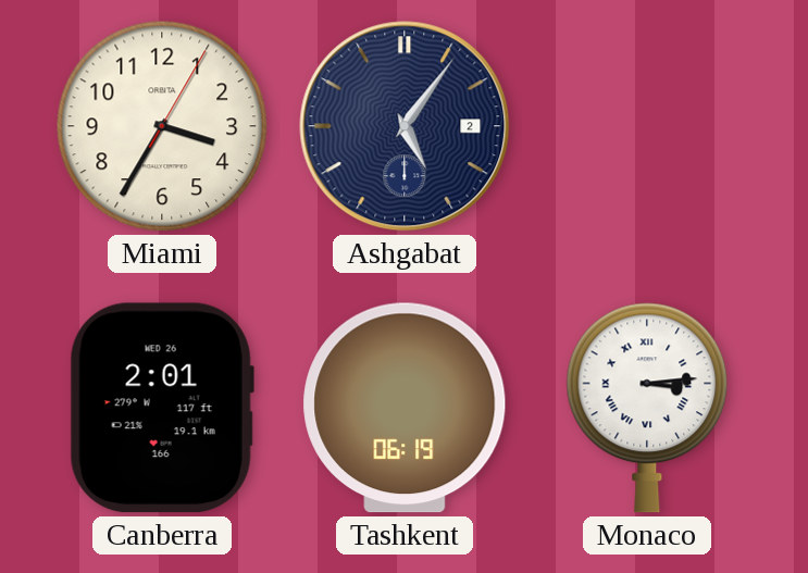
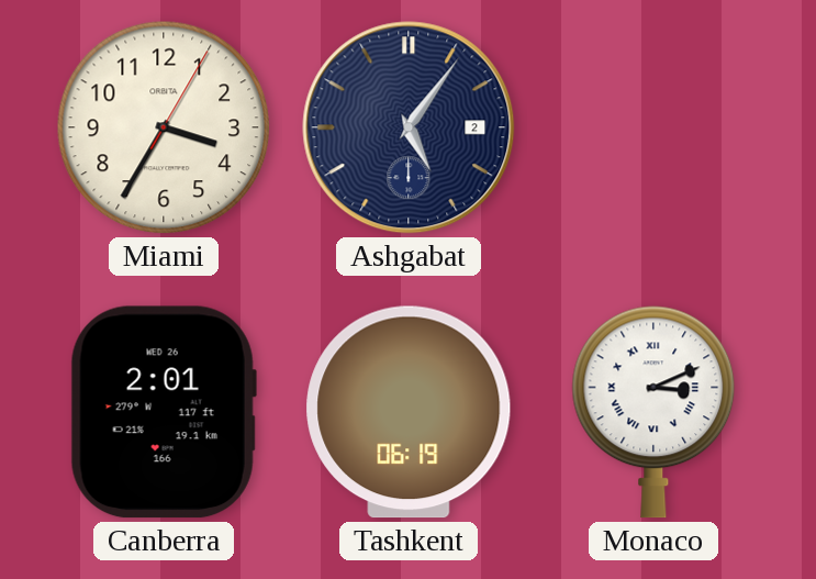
Monaco: 3:14 -> 3:11 (653, 412)
